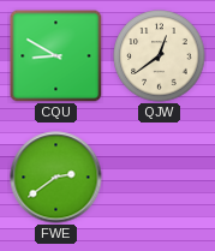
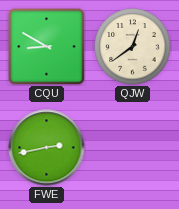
FWE: 2:39 -> 2:43 (47, 148)
